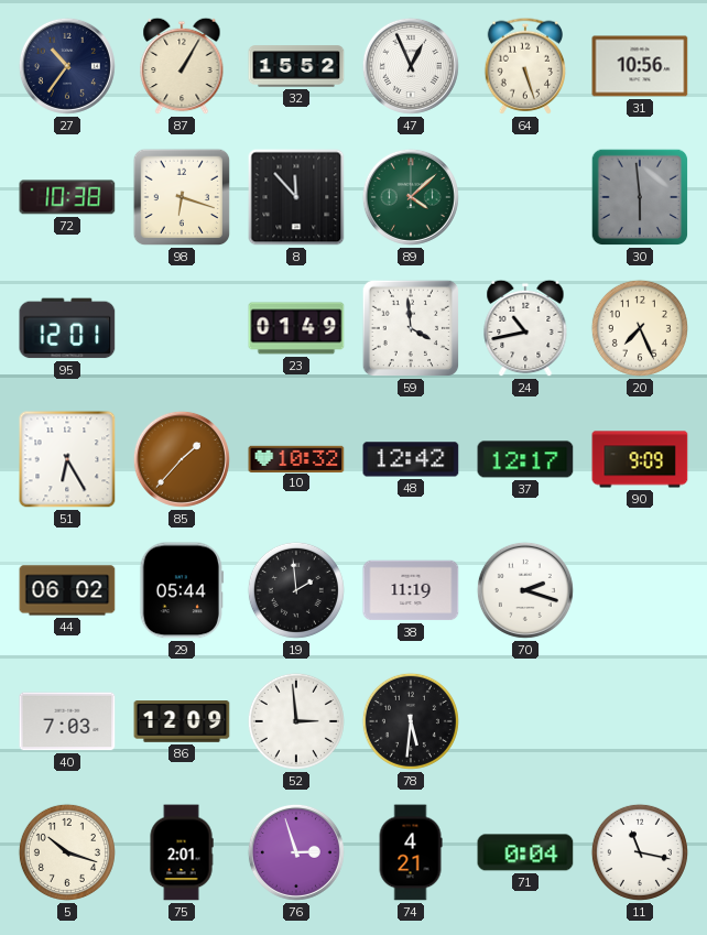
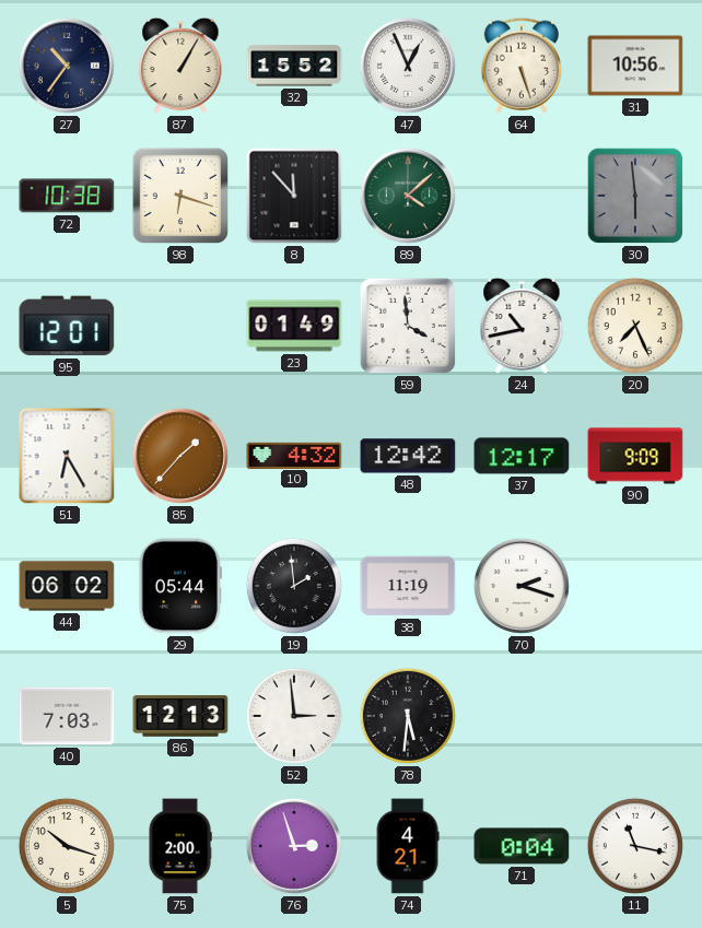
10: 10:32 -> 4:32 (294, 455)
86: 12:09 -> 12:13 (180, 716)
75: 2:01 -> 2:00 (180, 846)
